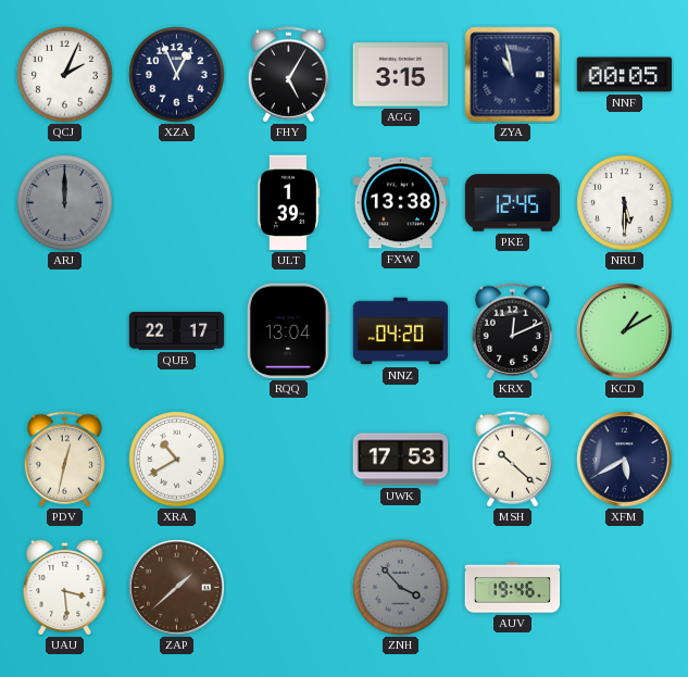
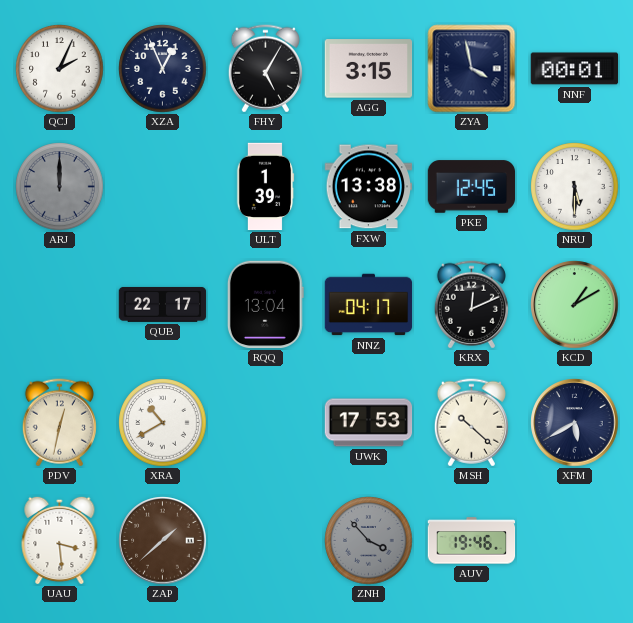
ZYA: 10:58 -> 3:58 (472, 69)
NNF: 00:05 -> 00:01 (575, 69)
NNZ: 04:20 -> 04:17 (369, 305)
